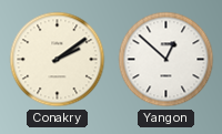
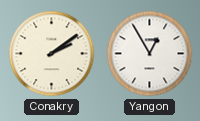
Yangon: 12:52 -> 12:55 (150, 54)
